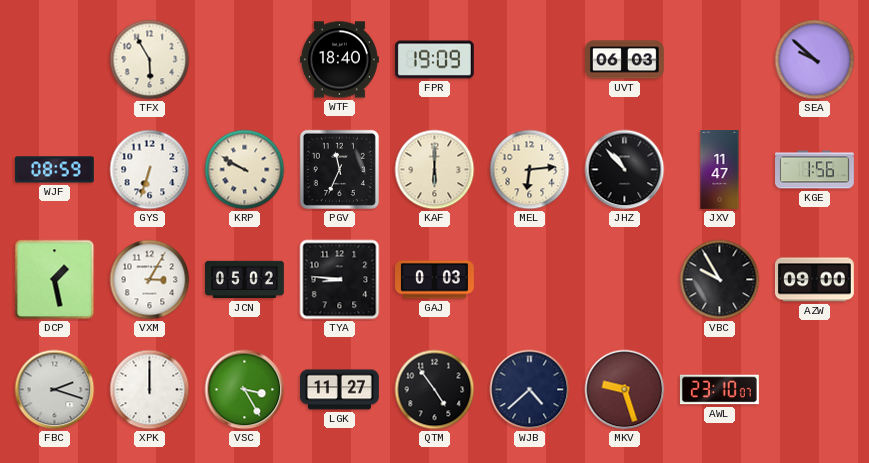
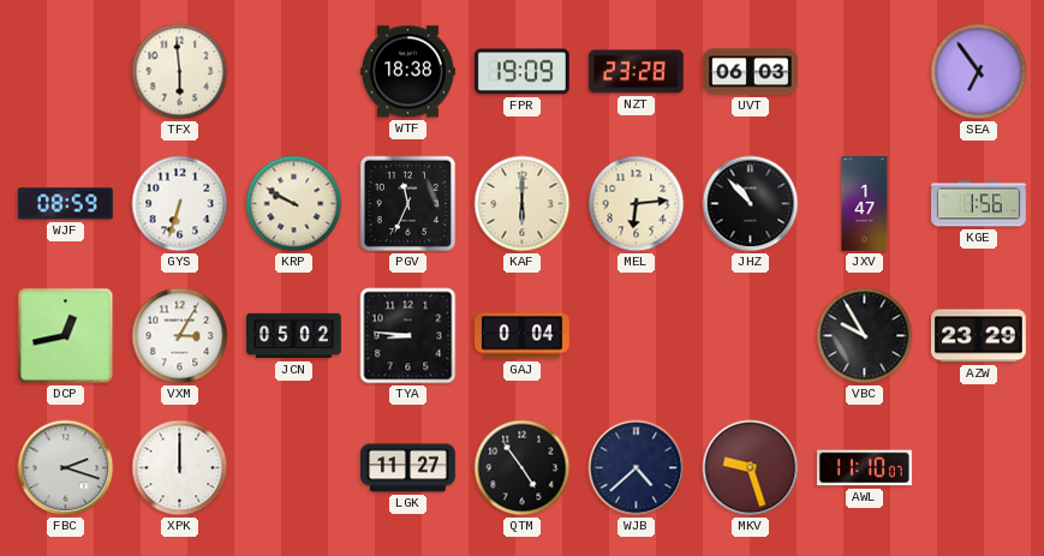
TFX: 5:55 -> 5:59 (180, 72)
WTF: 18:40 -> 18:38 (408, 72)
NZT: none -> 23:28 (636, 72)
SEA: 9:52 -> 6:54 (979, 72)
JXV: 11:47 -> 1:47 (865, 204)
DCP: 1:28 -> 12:43 (66, 336)
GAJ: 0:03 -> 0:04 (523, 336)
AZW: 09:00 -> 23:29 (979, 336)
VSC: 3:25 -> none (245, 390)
AWL: 23:10 -> 11:10 (864, 468)
